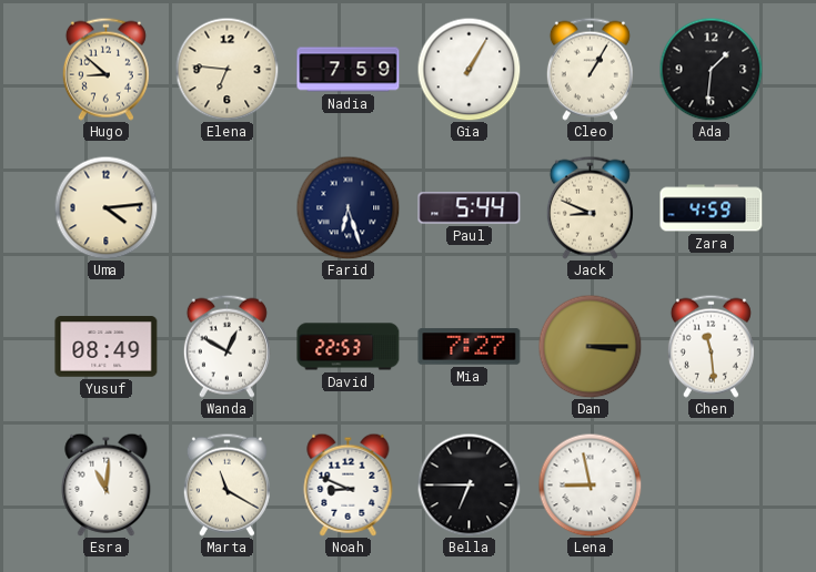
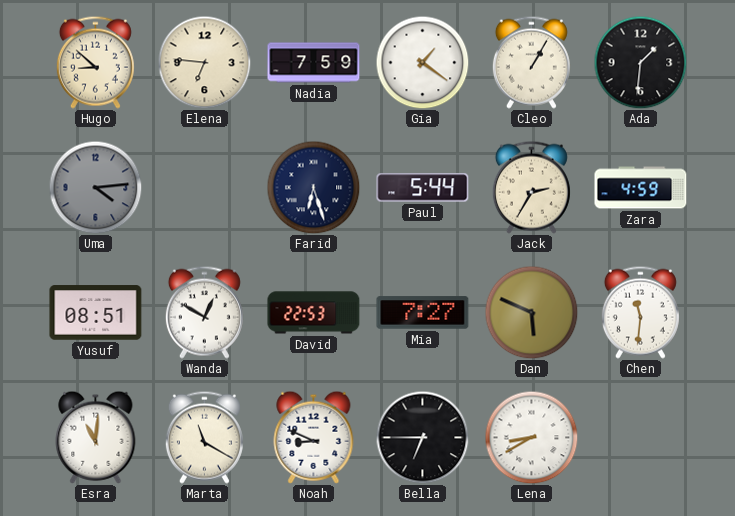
Gia: 1:05 -> 1:21 (422, 62)
Uma dial: cream -> grey (95, 187)
Jack: 8:49 -> 2:35 (531, 187)
Yusuf: 08:49 -> 08:51 (96, 313)
Dan: 3:15 -> 5:49 (531, 312)
Chen: 11:29 -> 11:31 (640, 312)
Lena: 8:58 -> 8:40 (531, 437)
